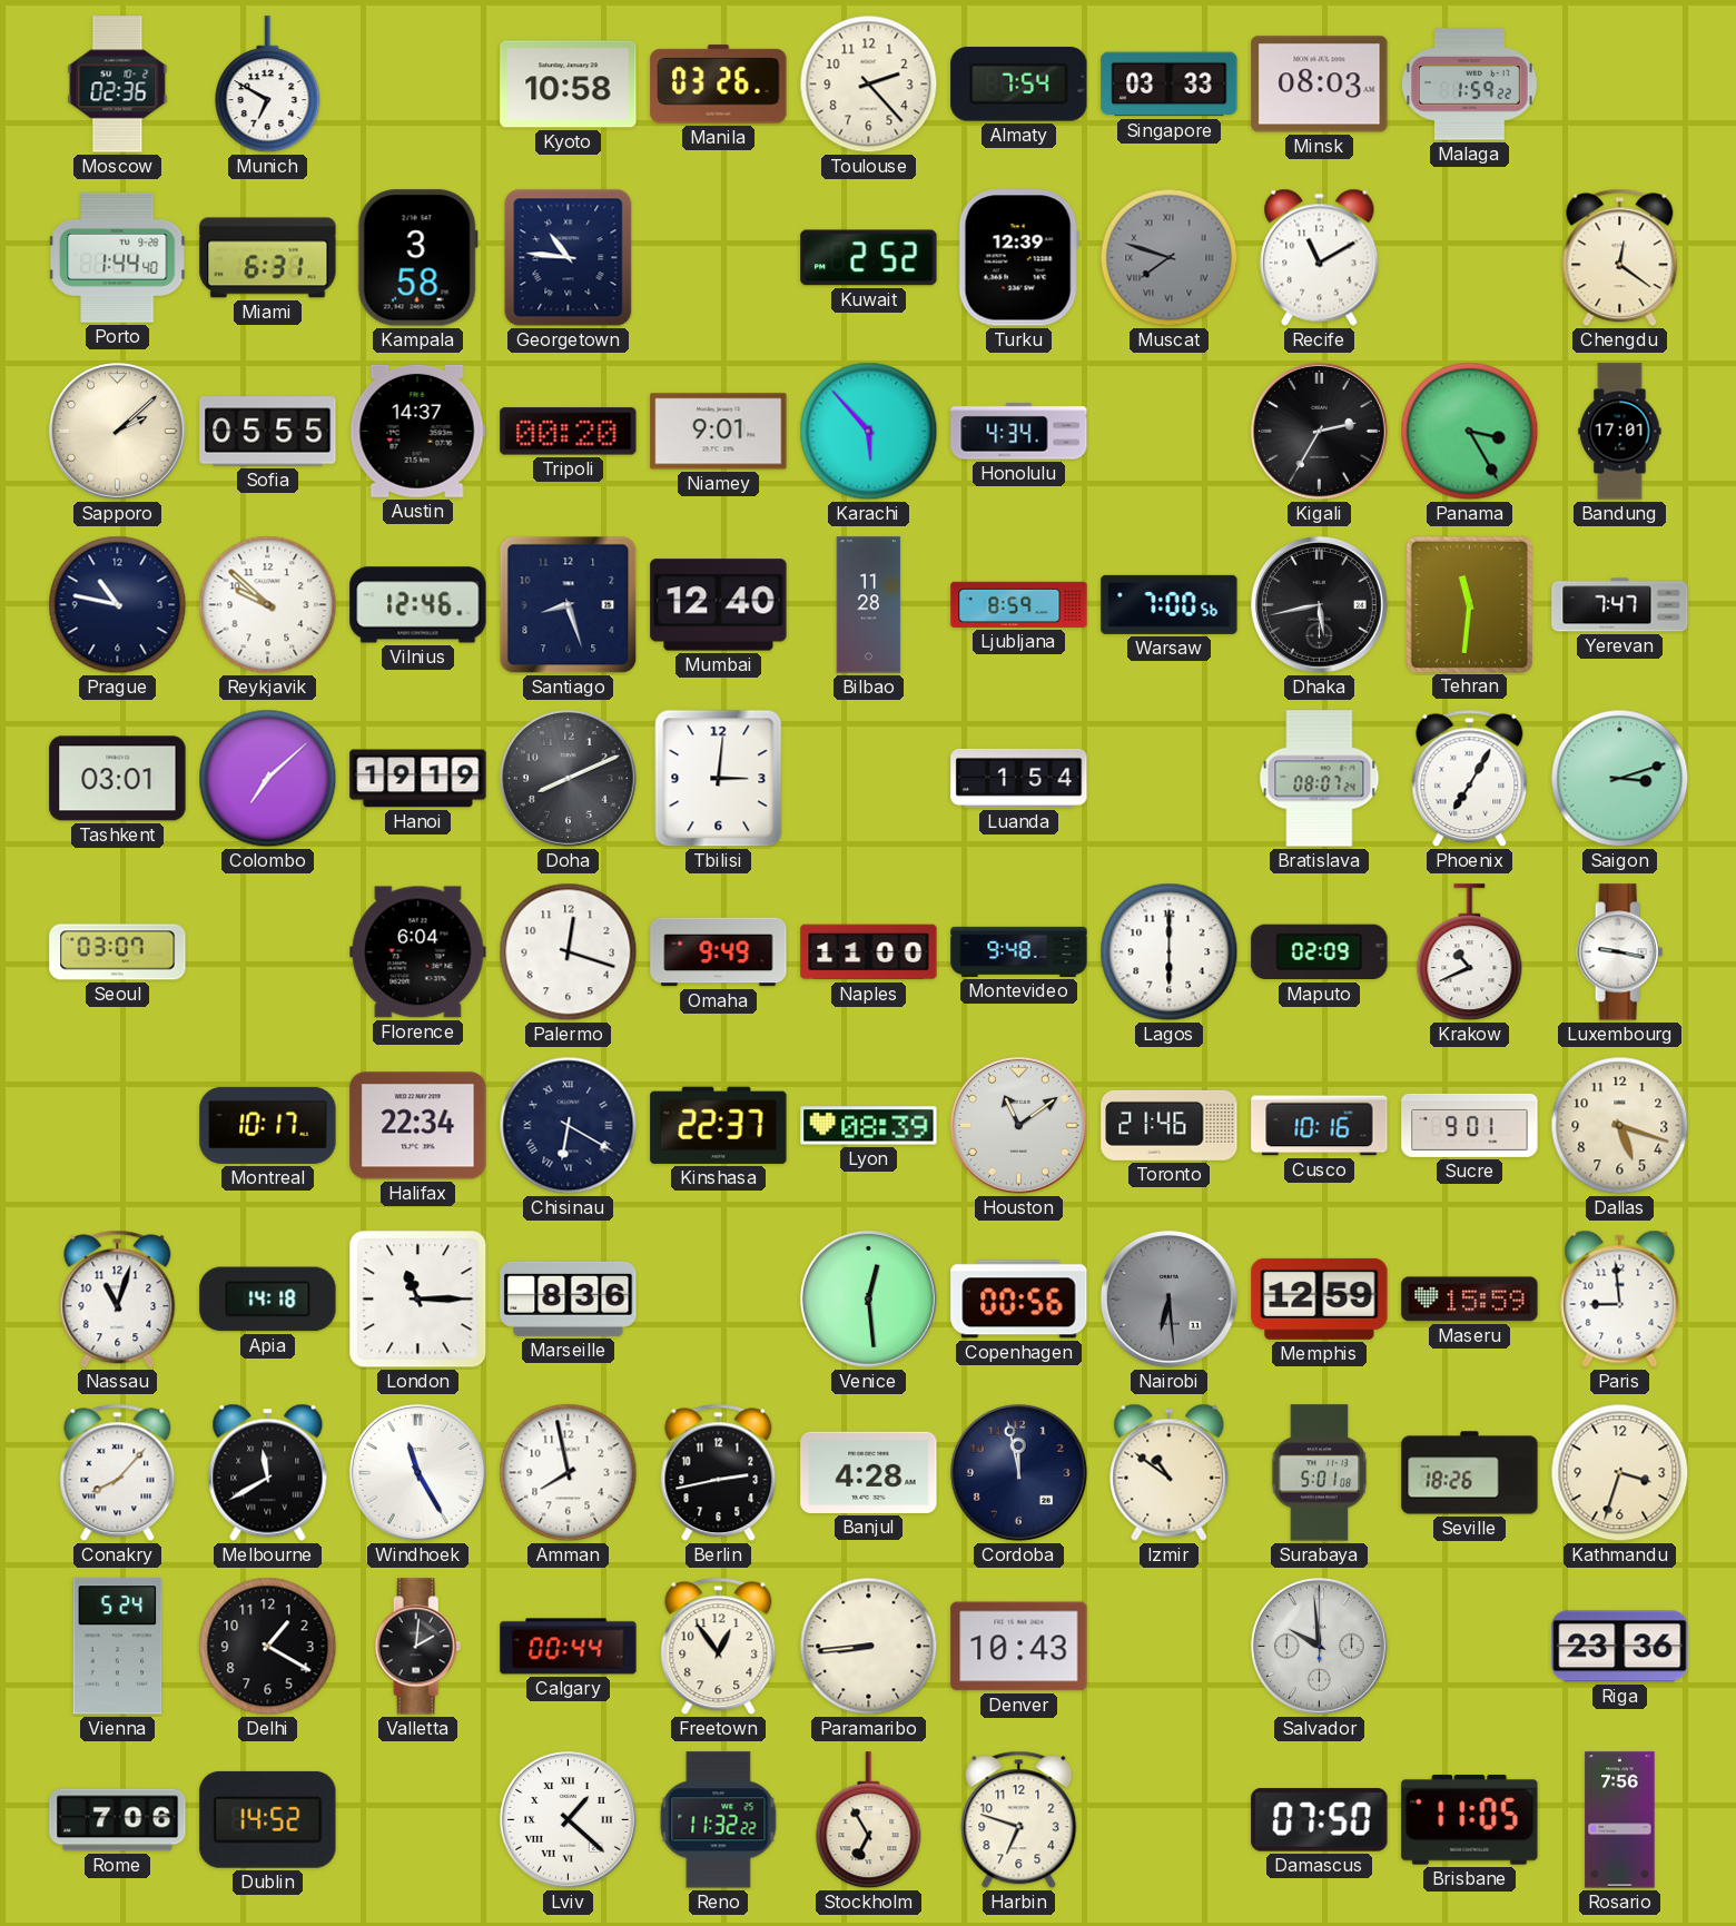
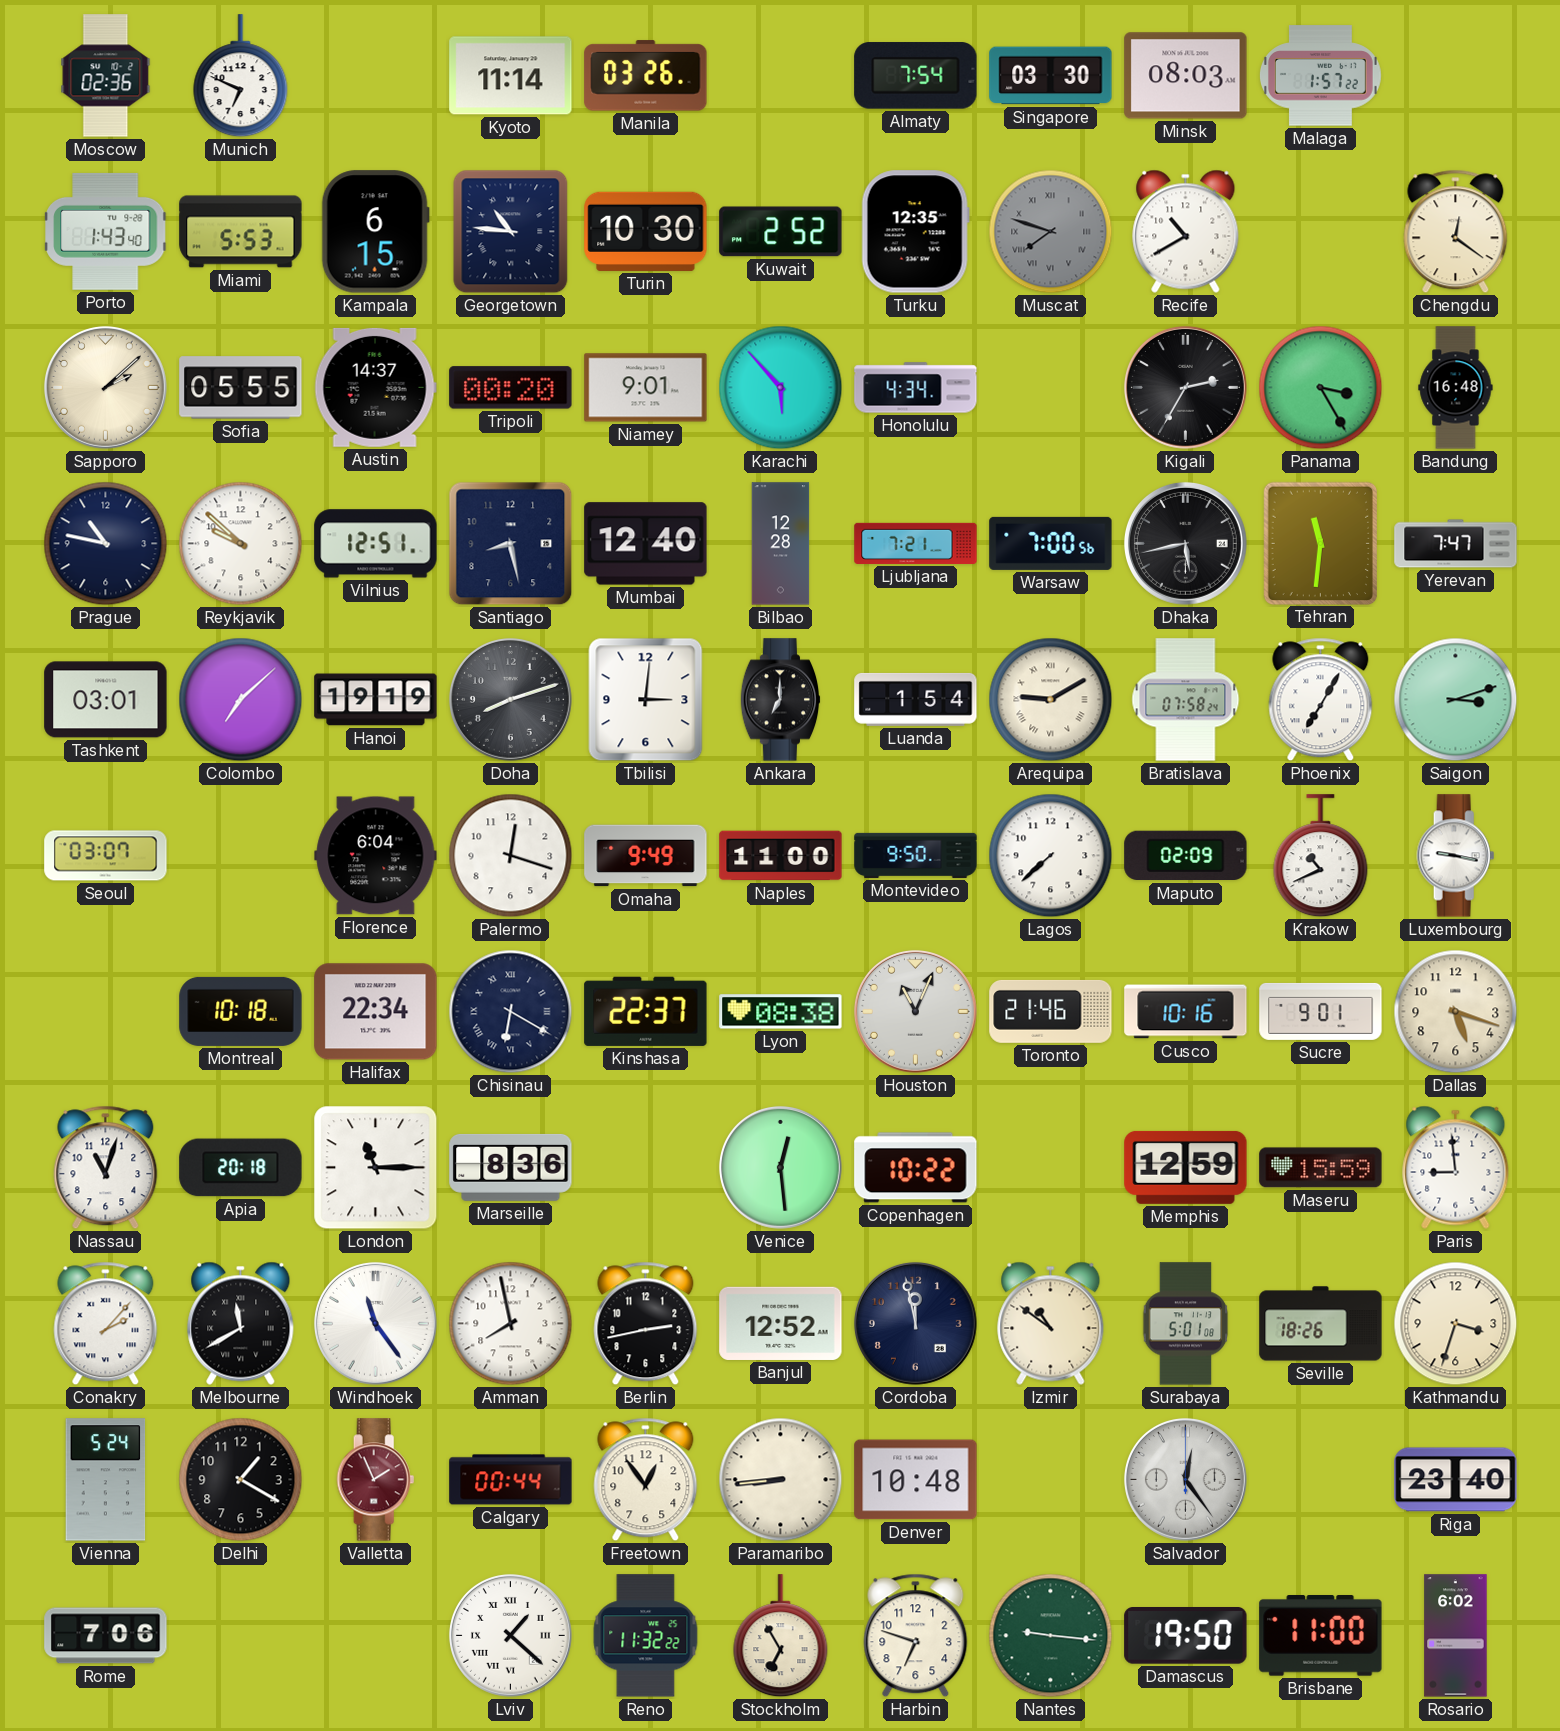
Munich: 6:50 -> 6:49 (241, 76)
Kyoto: 10:58 -> 11:14 (511, 76)
Toulouse: 2:23 -> none (869, 85)
Singapore: 03:33 -> 03:30 (1051, 76)
Malaga: 1:59 -> 1:57 (1320, 76)
Porto: 1:44 -> 1:43 (107, 231)
Miami: 6:31 -> 5:53 (241, 232)
Kampala: 3:58 -> 6:15 (375, 232)
Turin: none -> 10:30 (646, 231)
Turku: 12:39 -> 12:35 (915, 232)
Recife: 11:10 -> 10:40 (1186, 231)
Bandung: 17:01 -> 16:48 (1456, 388)
Vilnius: 12:46 -> 12:51 (376, 544)
Santiago: 8:27 -> 8:28 (511, 544)
Bilbao: 11:28 -> 12:28 (781, 544)
Ljubljana: 8:59 -> 7:21 (916, 543)
Doha: 8:11 -> 8:12 (510, 699)
Ankara: none -> 7:00 (781, 700)
Arequipa: none -> 9:10 (1051, 700)
Bratislava: 08:07 -> 07:58 (1186, 700)
Montevideo: 9:48 -> 9:50 (916, 855)
Lagos: 6:00 -> 7:38 (1051, 856)
Montreal: 10:17 -> 10:18 (241, 1011)
Lyon: 08:39 -> 08:38 (781, 1012)
Houston: 11:09 -> 11:04 (915, 1011)
Apia: 14:18 -> 20:18 (241, 1168)
Copenhagen: 00:56 -> 10:22 (916, 1168)
Nairobi: 6:29 -> none (1168, 1298)
Conakry: 8:07 -> 2:07 (106, 1324)
Windhoek: 11:25 -> 11:24 (375, 1323)
Banjul: 4:28 -> 12:52 (781, 1323)
Valletta: 2:01 -> 1:56 (376, 1480)
Valletta dial: black -> burgundy (376, 1480)
Denver: 10:43 -> 10:48 (916, 1480)
Salvador: 9:59 -> 12:24 (1185, 1479)
Riga: 23:36 -> 23:40 (1456, 1480)
Dublin: 14:52 -> none (268, 1819)
Nantes: none -> 9:16 (1051, 1636)
Damascus: 07:50 -> 19:50 (1186, 1636)
Brisbane: 11:05 -> 11:00 (1321, 1636)
Rosario: 7:56 -> 6:02 (1456, 1636)
